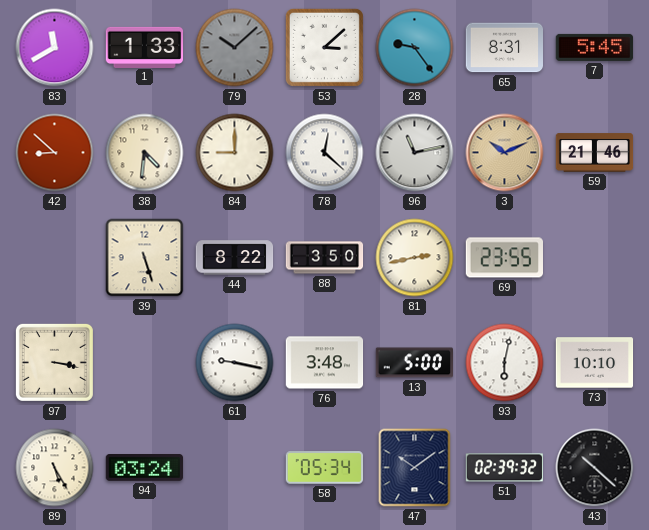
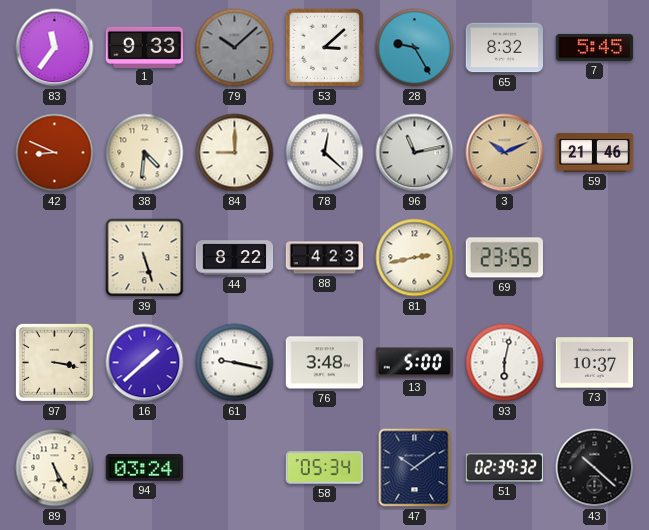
83: 11:40 -> 11:36 (55, 48)
1: 1:33 -> 9:33 (145, 47)
28: 9:24 -> 9:25 (415, 48)
65: 8:31 -> 8:32 (505, 48)
42: 8:52 -> 8:49 (55, 153)
88: 3:50 -> 4:23 (325, 258)
16: none -> 1:38 (145, 363)
73: 10:10 -> 10:37 (595, 363)
